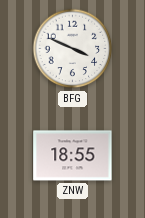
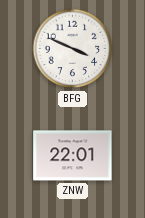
ZNW: 18:55 -> 22:01 (73, 156)
